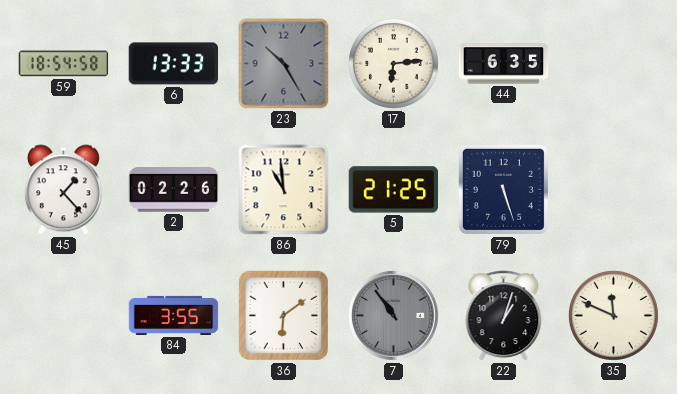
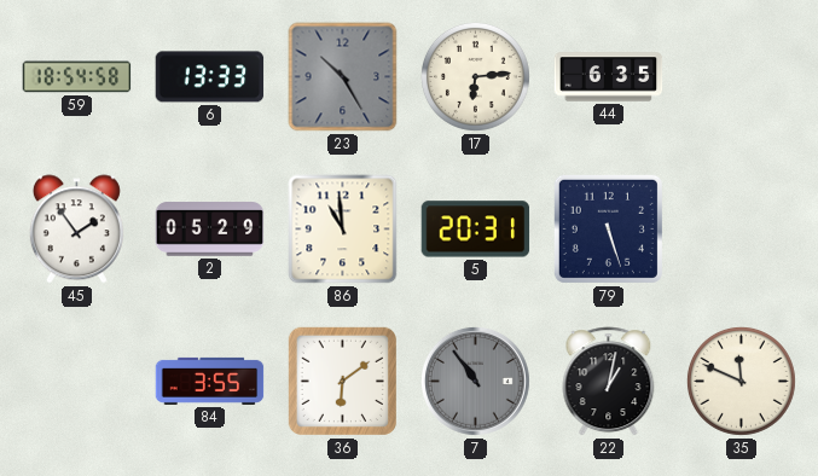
45: 1:23 -> 1:54 (76, 230)
2: 02:26 -> 05:29 (210, 230)
5: 21:25 -> 20:31 (476, 230)
22: 1:03 -> 1:02 (609, 382)
